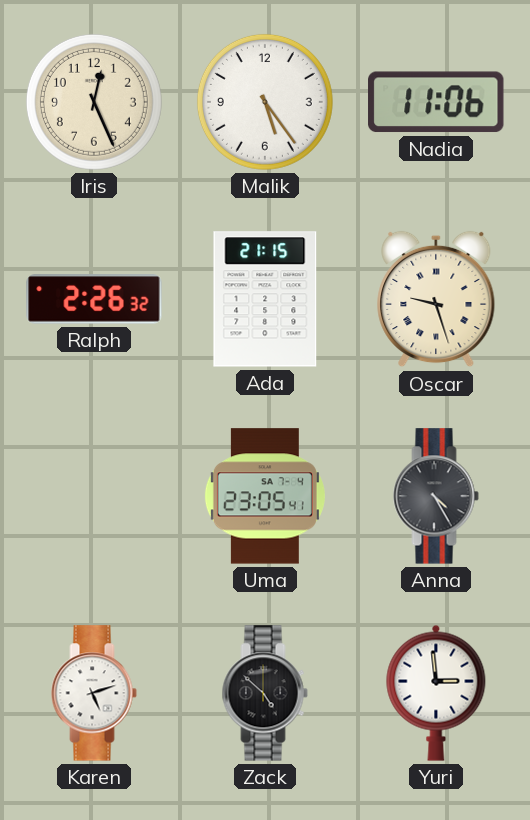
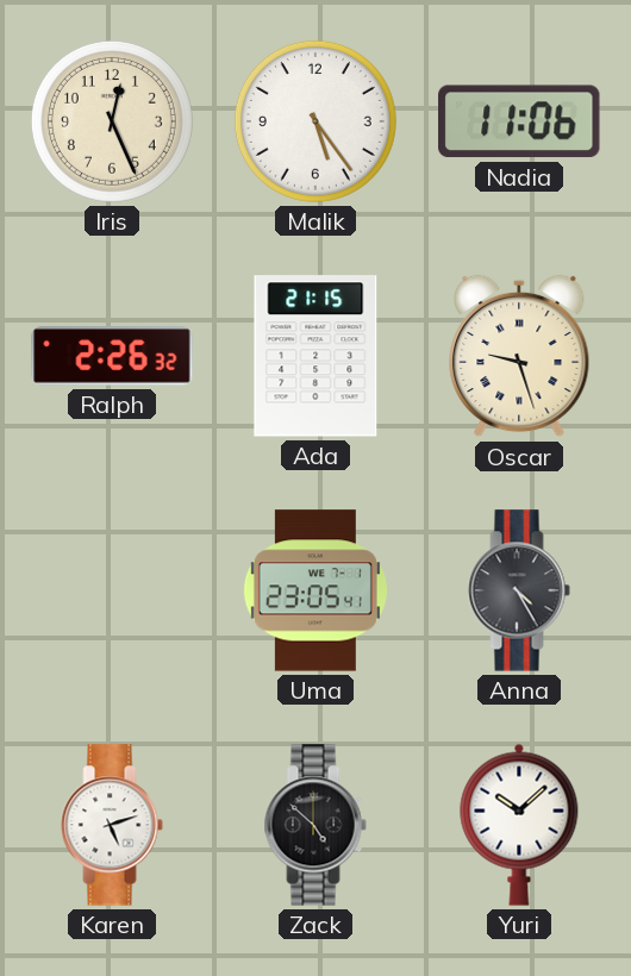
Uma date: SA 7-4 -> WE 7-1 (315, 590)
Yuri: 2:59 -> 10:08 (519, 825)
